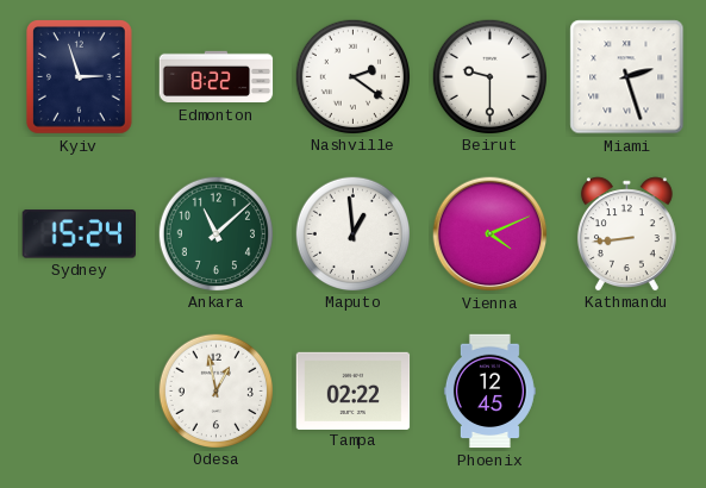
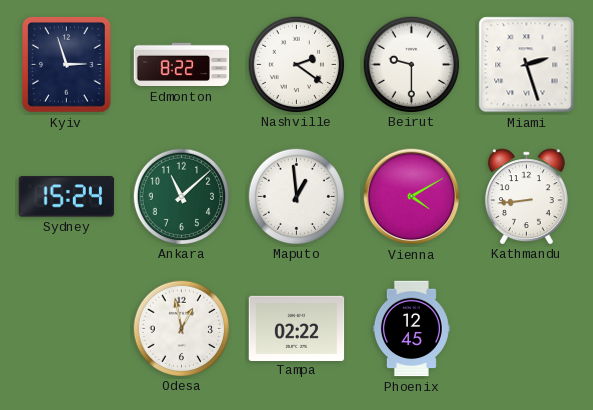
Vienna: 4:11 -> 4:10 (412, 197)
